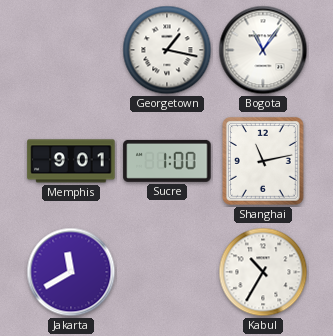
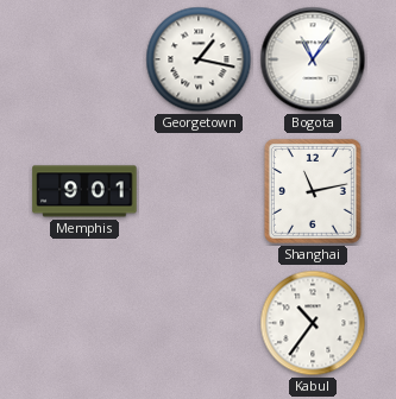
Sucre: 1:00 -> none (167, 161)
Jakarta: 11:40 -> none (71, 272)
Kabul: 10:35 -> 10:36 (313, 323)
